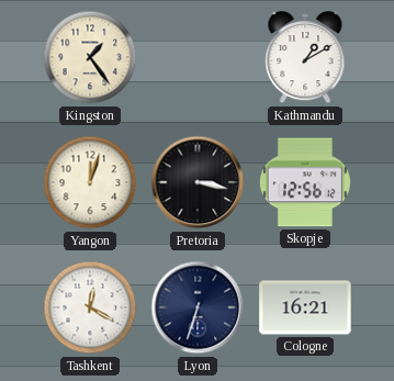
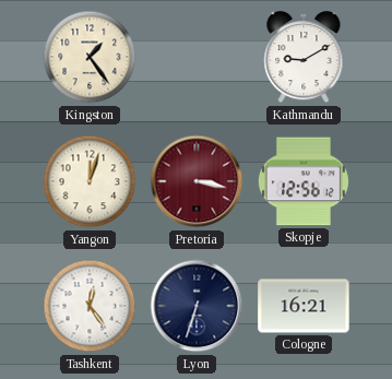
Kathmandu: 1:10 -> 9:10 (304, 57)
Pretoria dial: black -> burgundy (197, 181)
Tashkent: 12:20 -> 12:24 (90, 306)
